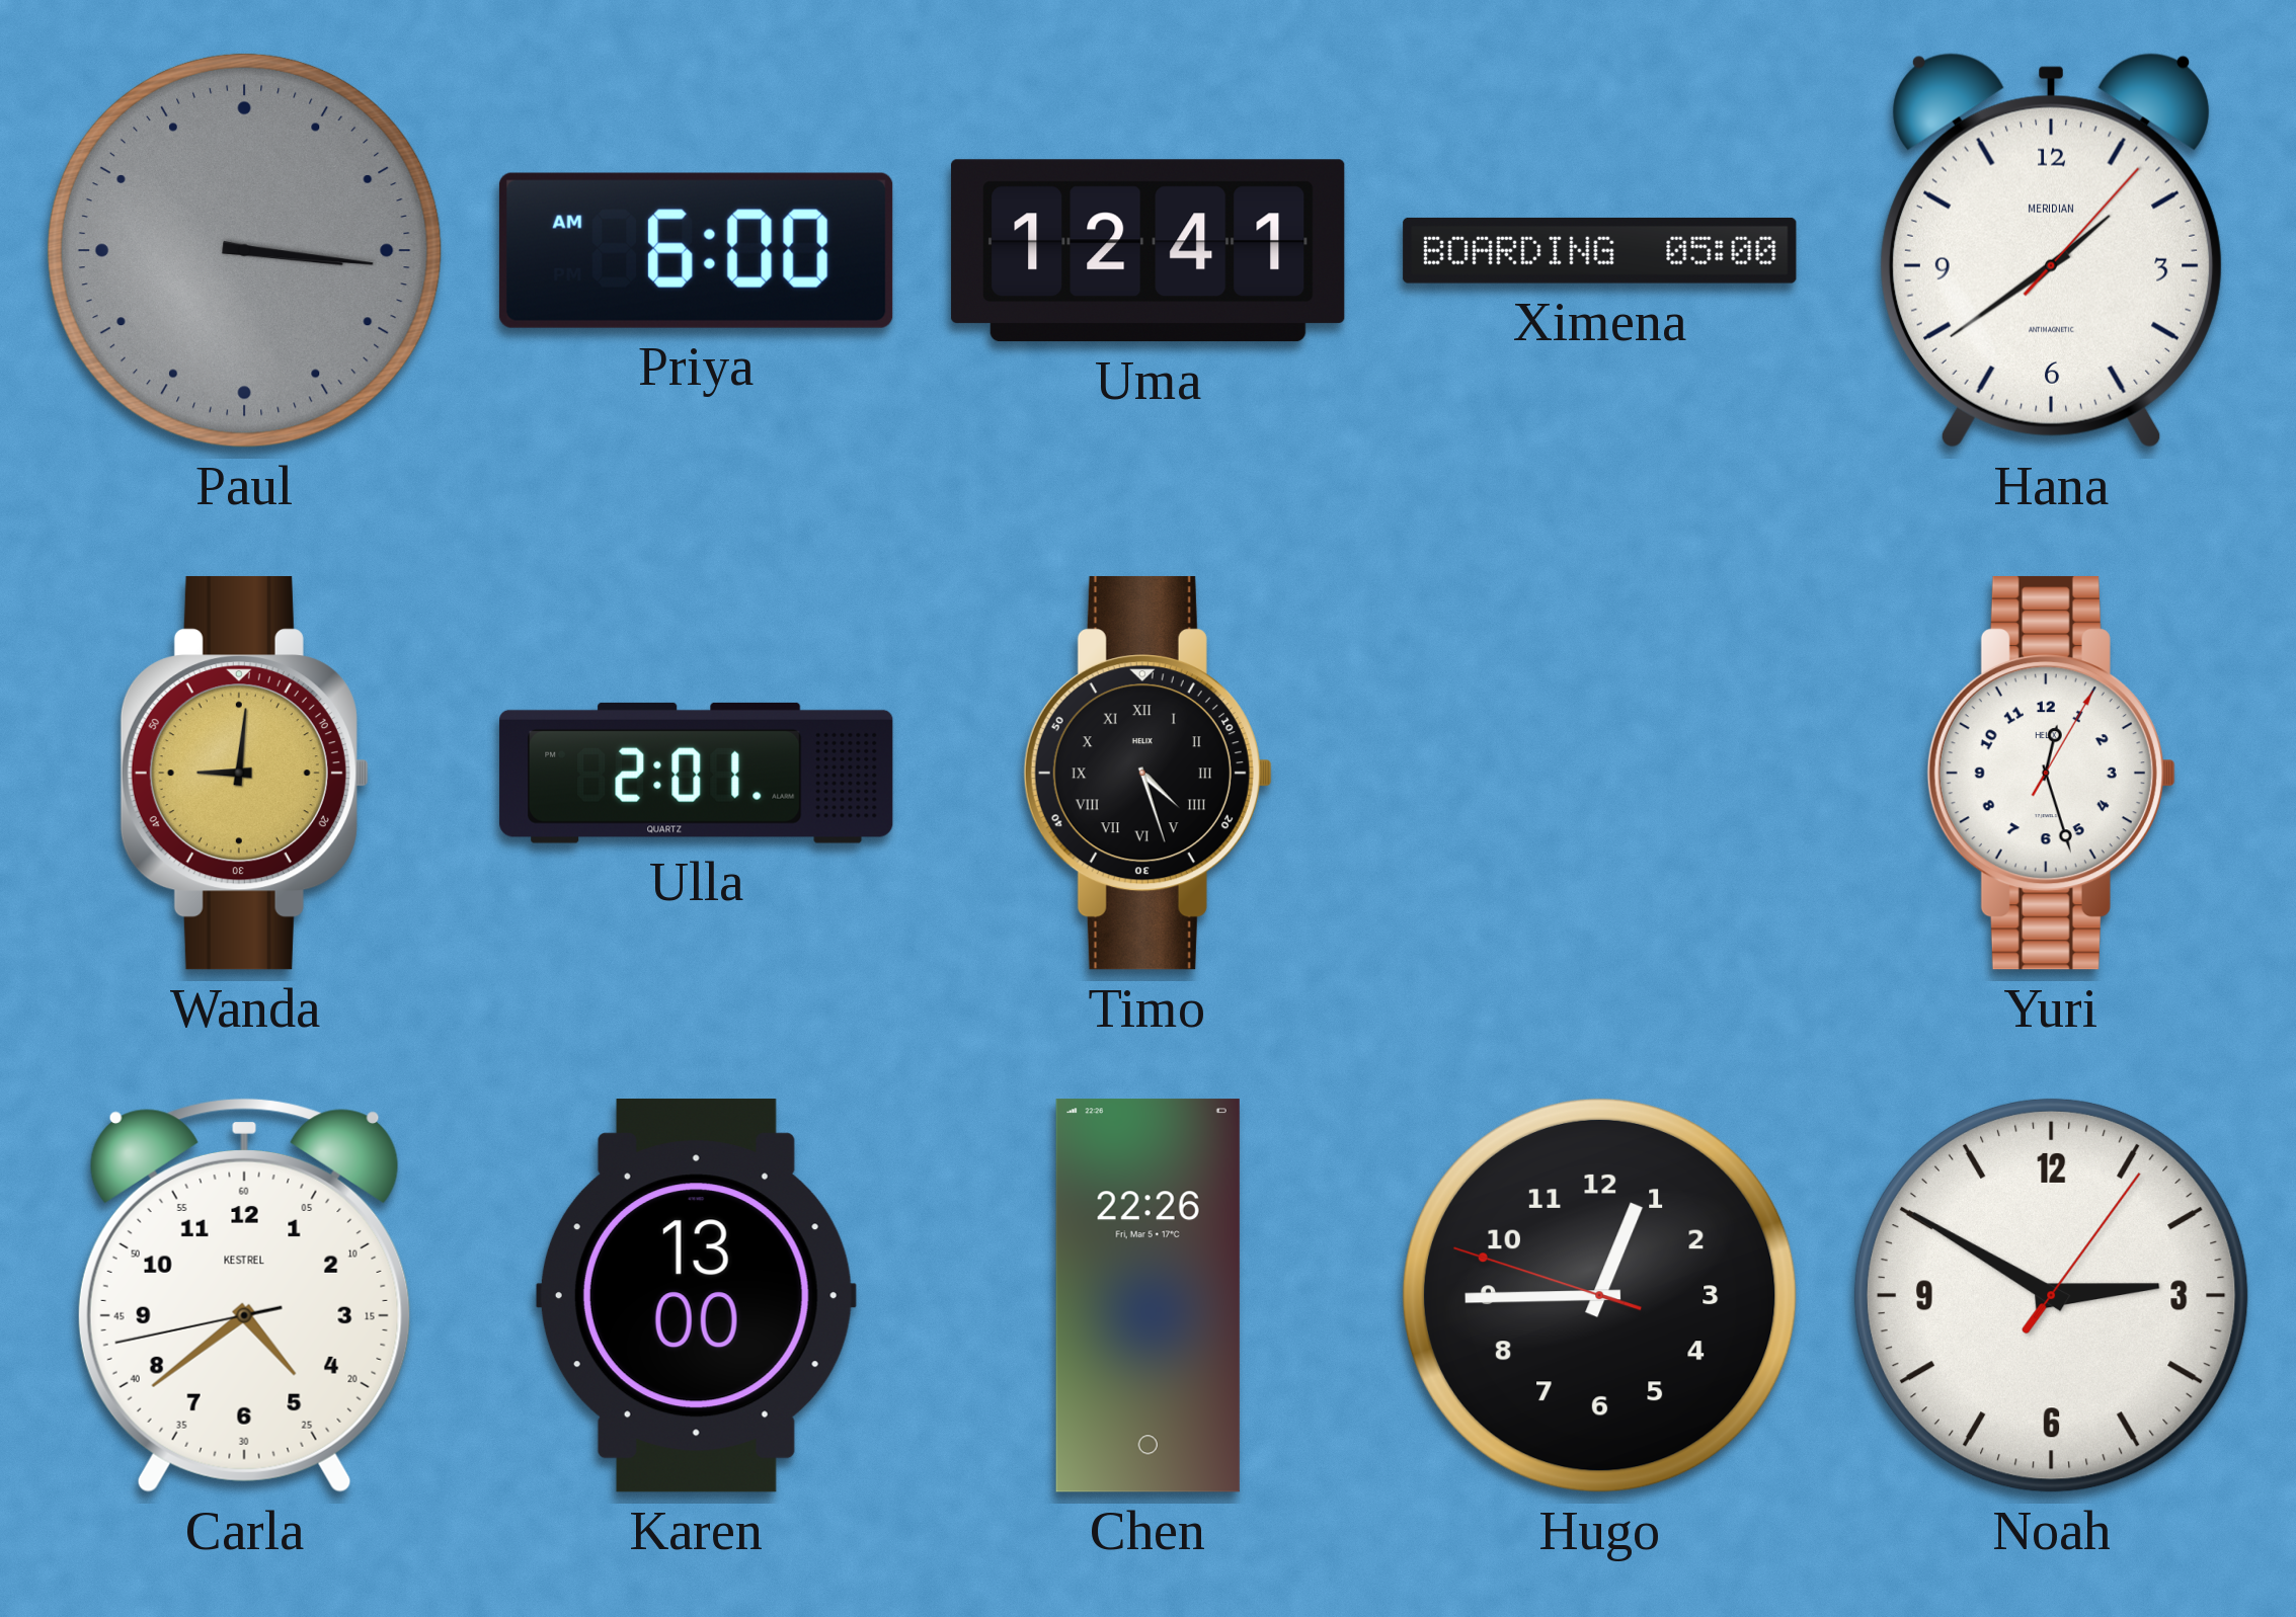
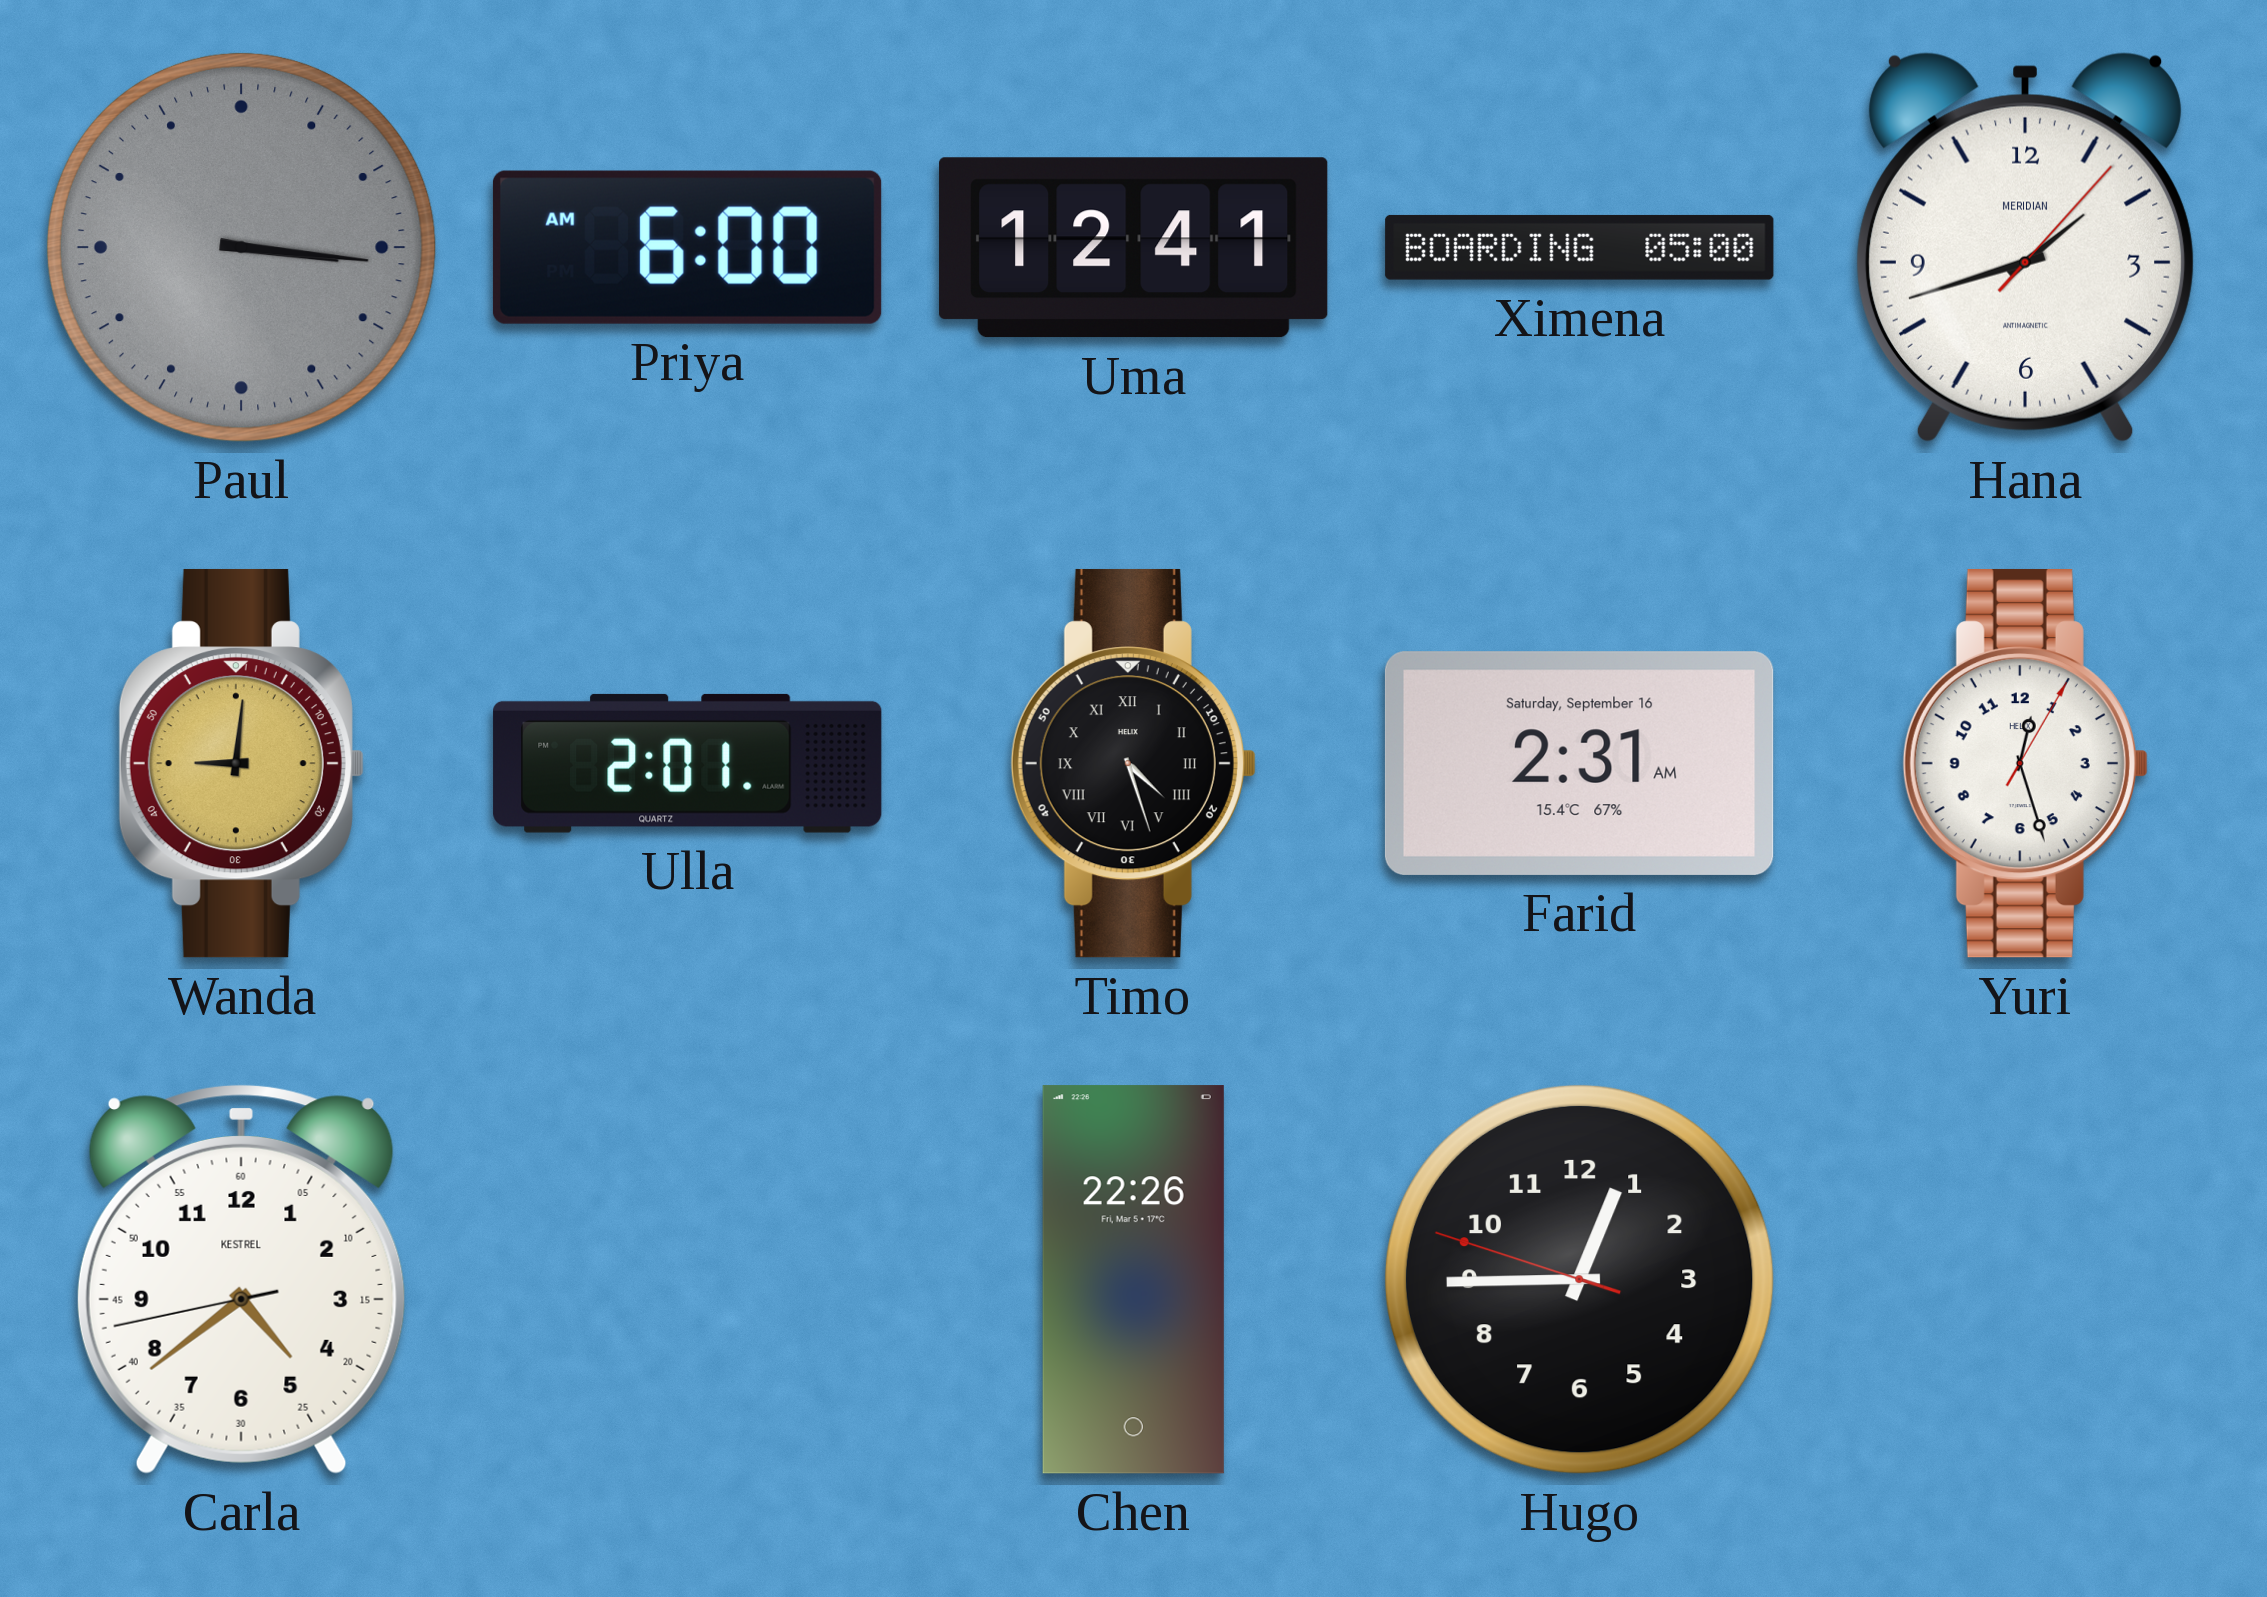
Hana: 1:39 -> 1:42 (2025, 247)
Farid: none -> 2:31 (1579, 763)
Karen: 13:00 -> none (696, 1296)
Noah: 2:50 -> none (2051, 1295)
